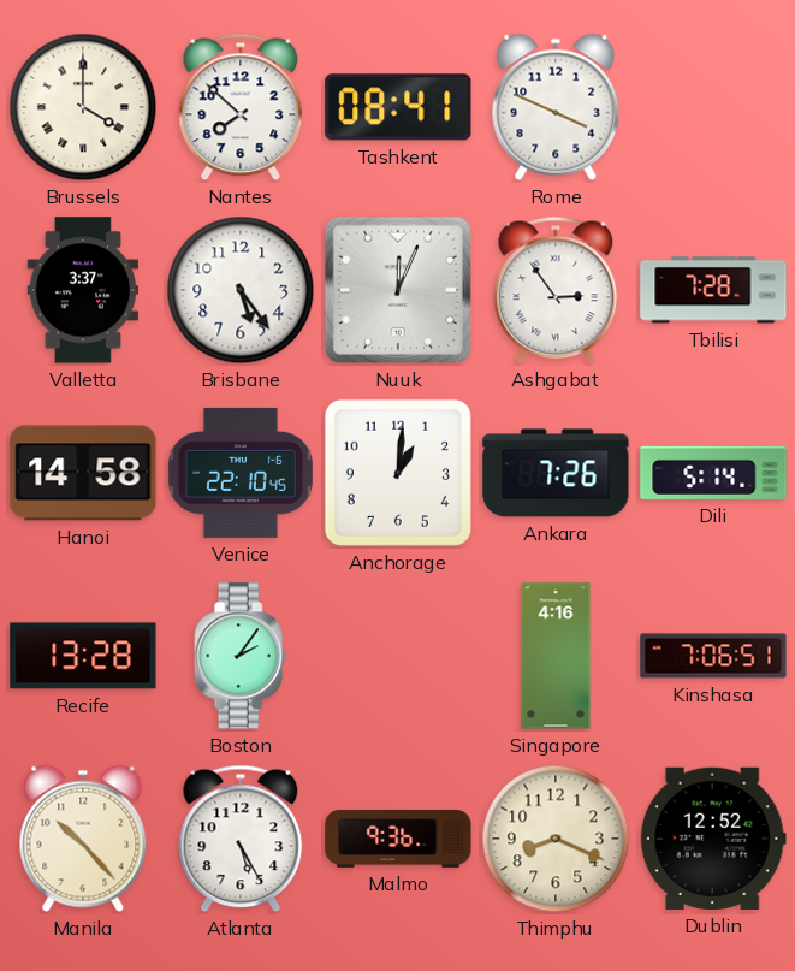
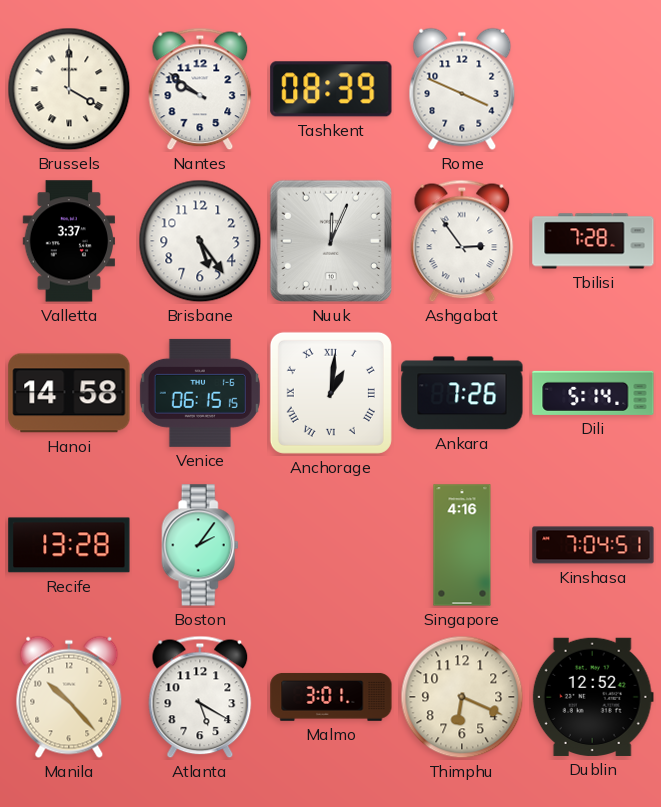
Nantes: 7:52 -> 9:51 (200, 89)
Tashkent: 08:41 -> 08:39 (331, 89)
Venice: 22:10 -> 06:15 (200, 393)
Anchorage numerals: Arabic -> Roman (331, 393)
Kinshasa: 7:06 -> 7:04 (593, 545)
Atlanta: 5:25 -> 5:20 (200, 697)
Malmo: 9:36 -> 3:01 (331, 697)
Thimphu: 8:19 -> 6:19 (462, 697)
